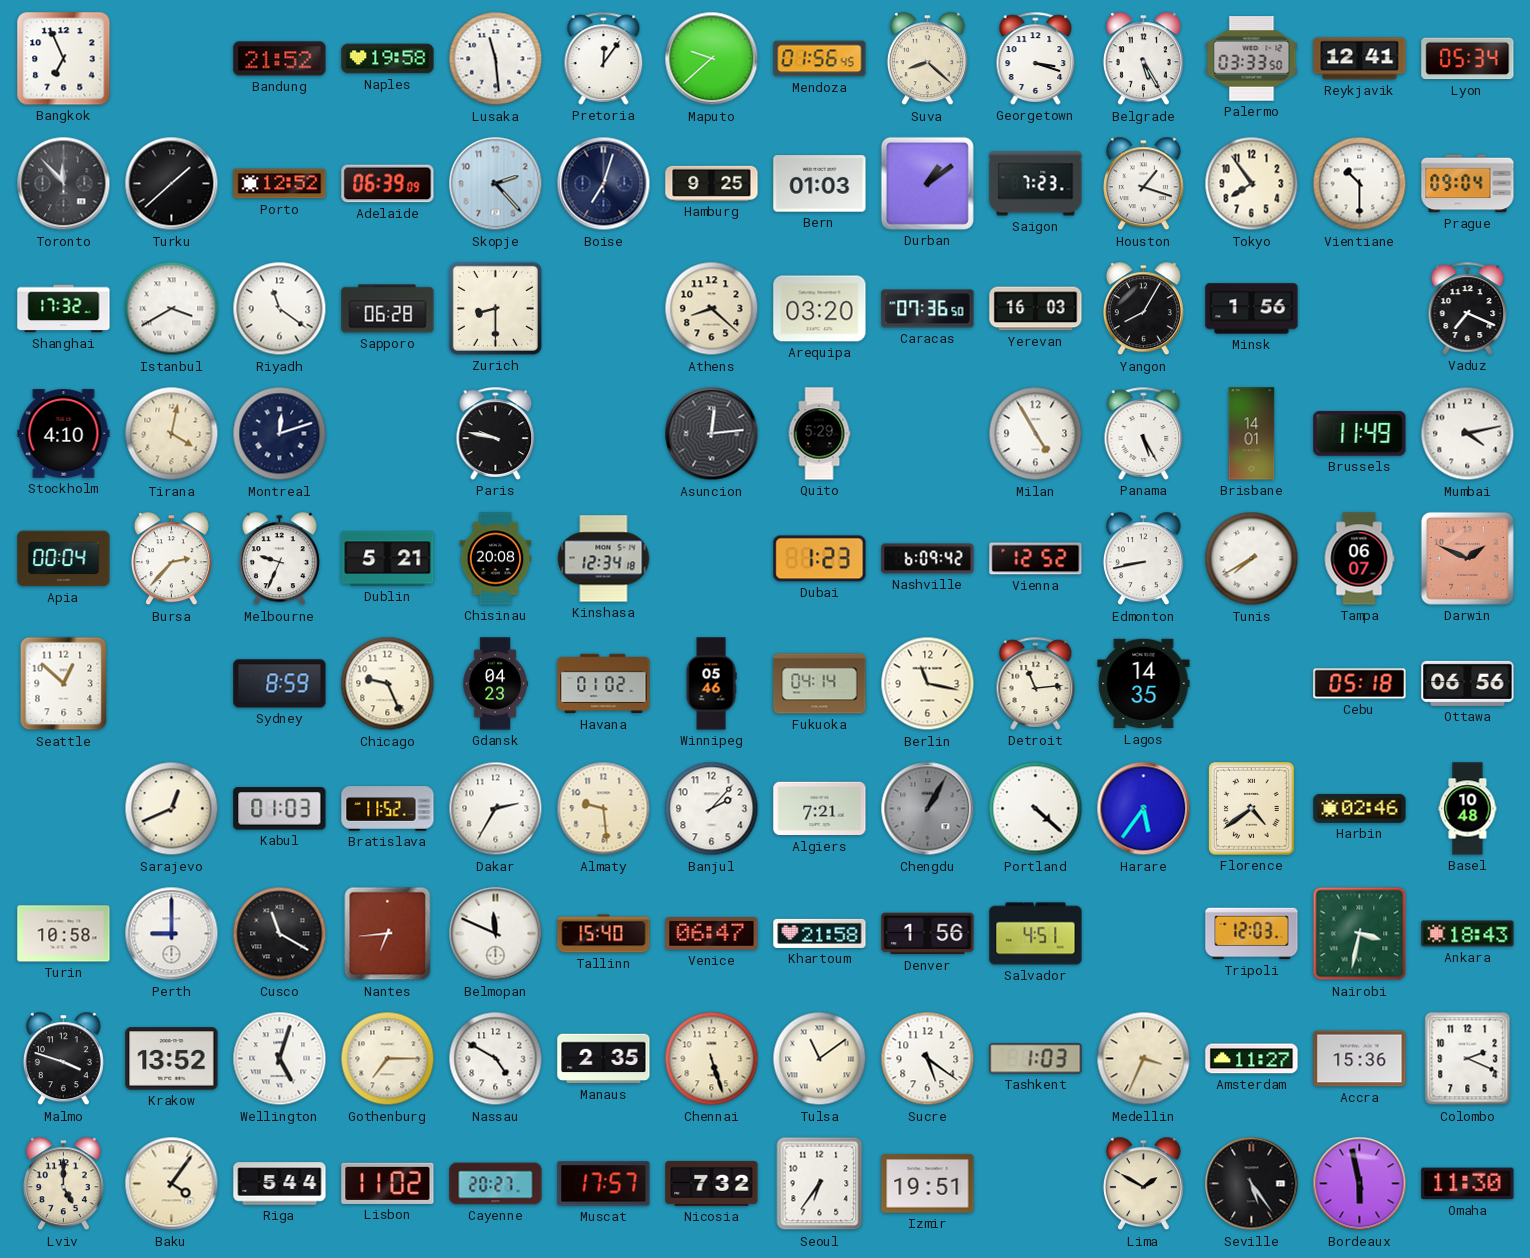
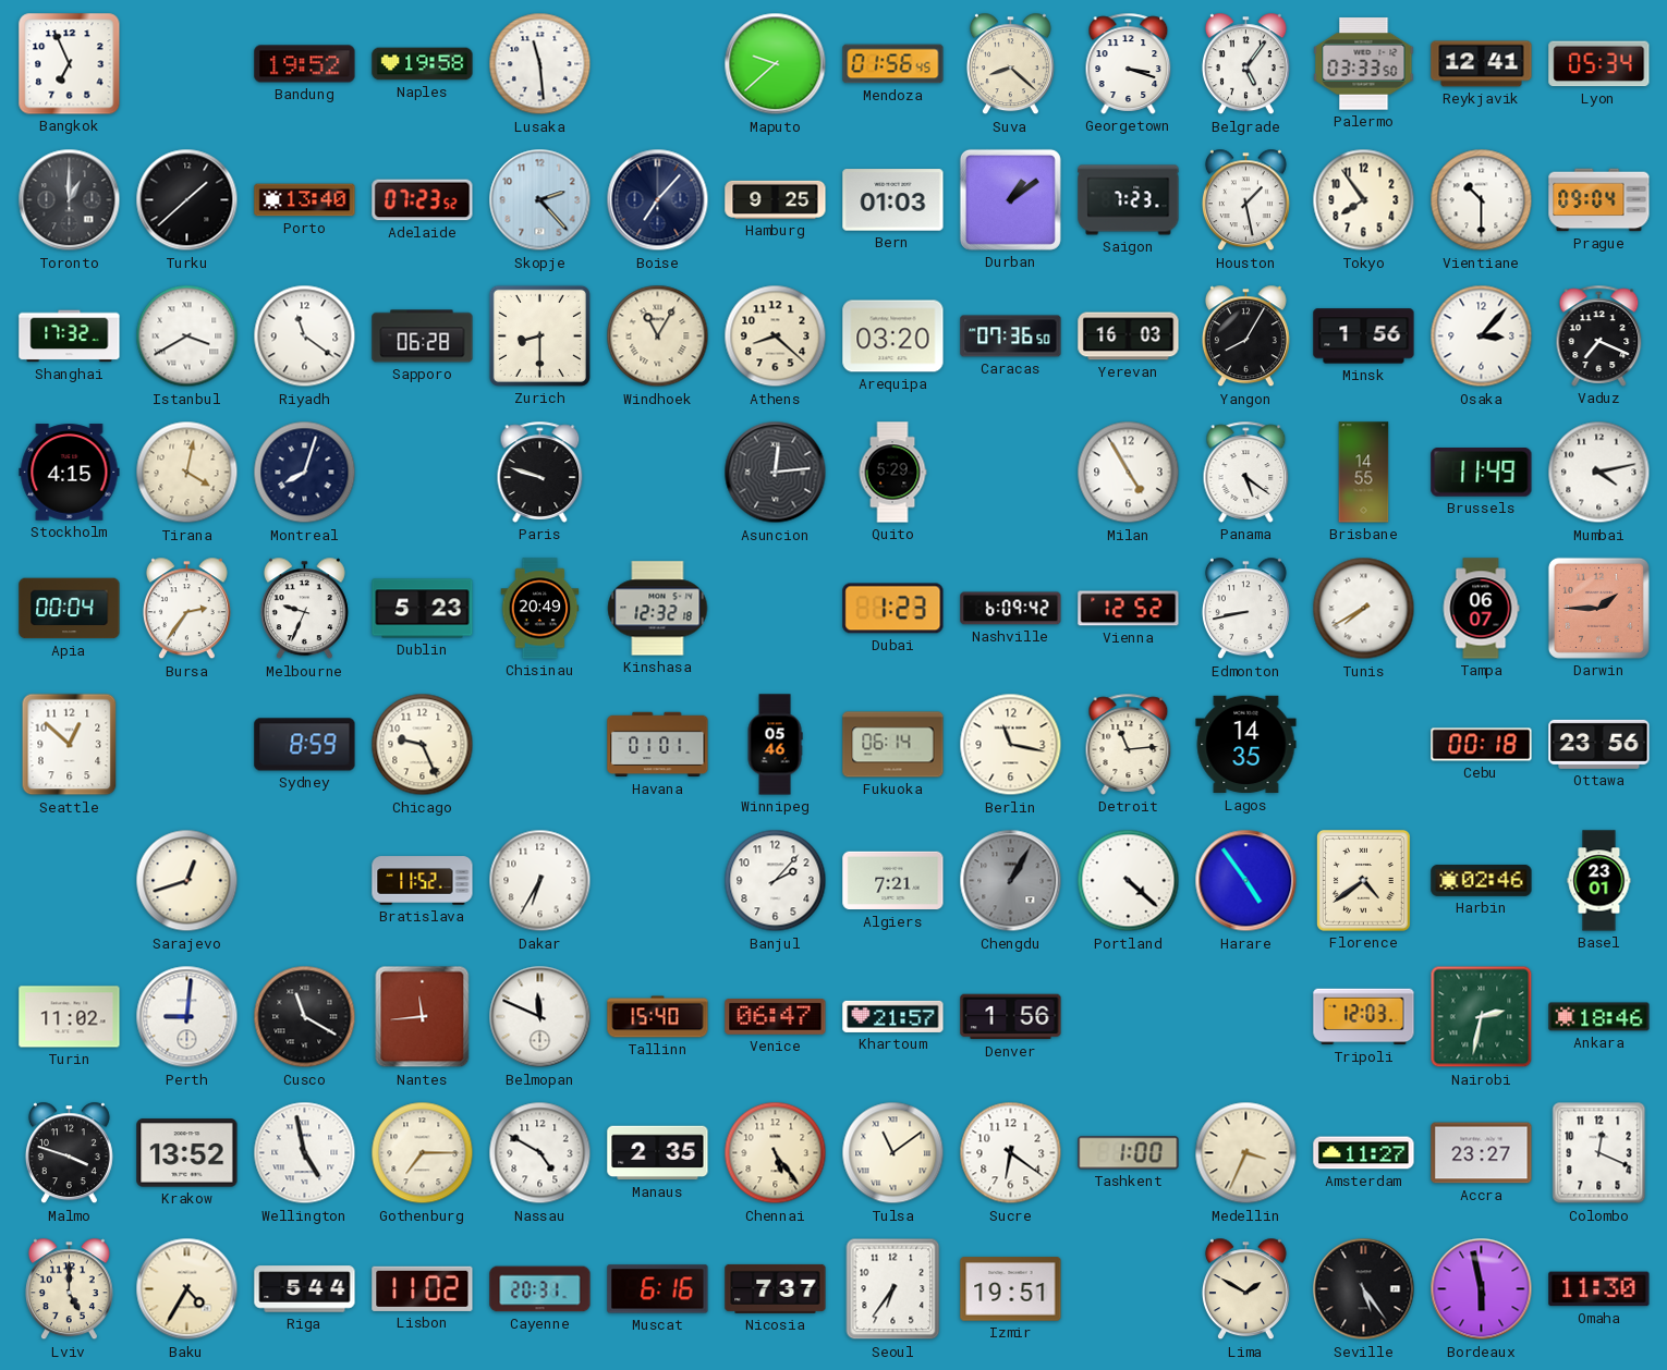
Bandung: 21:52 -> 19:52 (305, 64)
Pretoria: 12:06 -> none (604, 58)
Belgrade: 5:25 -> 5:06 (1245, 64)
Toronto: 11:53 -> 1:00 (70, 200)
Porto: 12:52 -> 13:40 (305, 200)
Adelaide: 06:39 -> 07:23 (423, 200)
Boise: 7:03 -> 7:07 (658, 200)
Houston: 1:18 -> 1:28 (1245, 200)
Windhoek: none -> 11:05 (658, 337)
Osaka: none -> 3:07 (1482, 337)
Stockholm: 4:10 -> 4:15 (70, 473)
Montreal: 12:12 -> 8:03 (305, 473)
Paris: 9:47 -> 9:48 (540, 472)
Panama: 5:25 -> 5:21 (1246, 472)
Brisbane: 14:01 -> 14:55 (1364, 473)
Bursa: 2:37 -> 2:36 (186, 609)
Dublin: 5:21 -> 5:23 (423, 609)
Chisinau: 20:08 -> 20:49 (540, 609)
Kinshasa: 12:34 -> 12:32 (658, 609)
Darwin: 1:49 -> 1:45 (1598, 608)
Gdansk: 04:23 -> none (495, 684)
Havana: 01:02 -> 01:01 (658, 745)
Fukuoka: 04:14 -> 06:14 (893, 745)
Cebu: 05:18 -> 00:18 (1482, 745)
Ottawa: 06:56 -> 23:56 (1599, 744)
Sarajevo: 12:41 -> 12:42 (187, 881)
Kabul: 01:03 -> none (280, 809)
Dakar: 2:35 -> 6:35 (540, 881)
Almaty: 9:29 -> none (604, 809)
Harare: 5:36 -> 4:54 (1246, 881)
Basel: 10:48 -> 23:01 (1599, 881)
Turin: 10:58 -> 11:02 (70, 1017)
Perth: 9:00 -> 9:01 (187, 1017)
Nantes: 6:44 -> 11:44 (423, 1017)
Khartoum: 21:58 -> 21:57 (893, 1016)
Salvador: 4:51 -> none (1036, 934)
Nairobi: 3:32 -> 2:32 (1482, 1017)
Ankara: 18:43 -> 18:46 (1599, 1017)
Wellington: 5:03 -> 4:58 (305, 1153)
Chennai: 5:27 -> 5:24 (776, 1153)
Sucre: 5:21 -> 6:21 (1011, 1153)
Tashkent: 1:03 -> 1:00 (1129, 1153)
Accra: 15:36 -> 23:27 (1482, 1153)
Colombo: 2:19 -> 12:19 (1599, 1153)
Baku: 4:06 -> 4:35 (187, 1289)
Cayenne: 20:27 -> 20:31 (540, 1289)
Muscat: 17:57 -> 6:16 (658, 1289)
Nicosia: 7:32 -> 7:37 (776, 1288)
